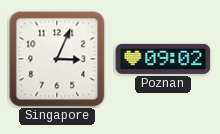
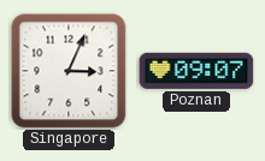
Poznan: 09:02 -> 09:07 (196, 71)
